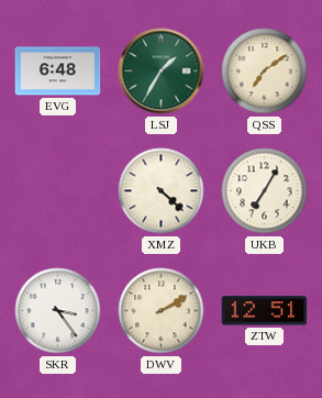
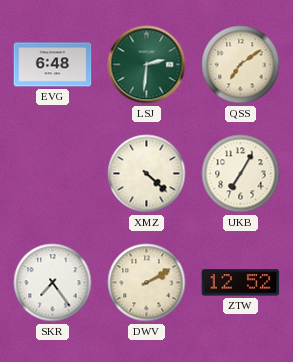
LSJ: 1:35 -> 2:31 (147, 65)
SKR: 3:24 -> 7:24 (53, 283)
ZTW: 12:51 -> 12:52 (241, 283)
